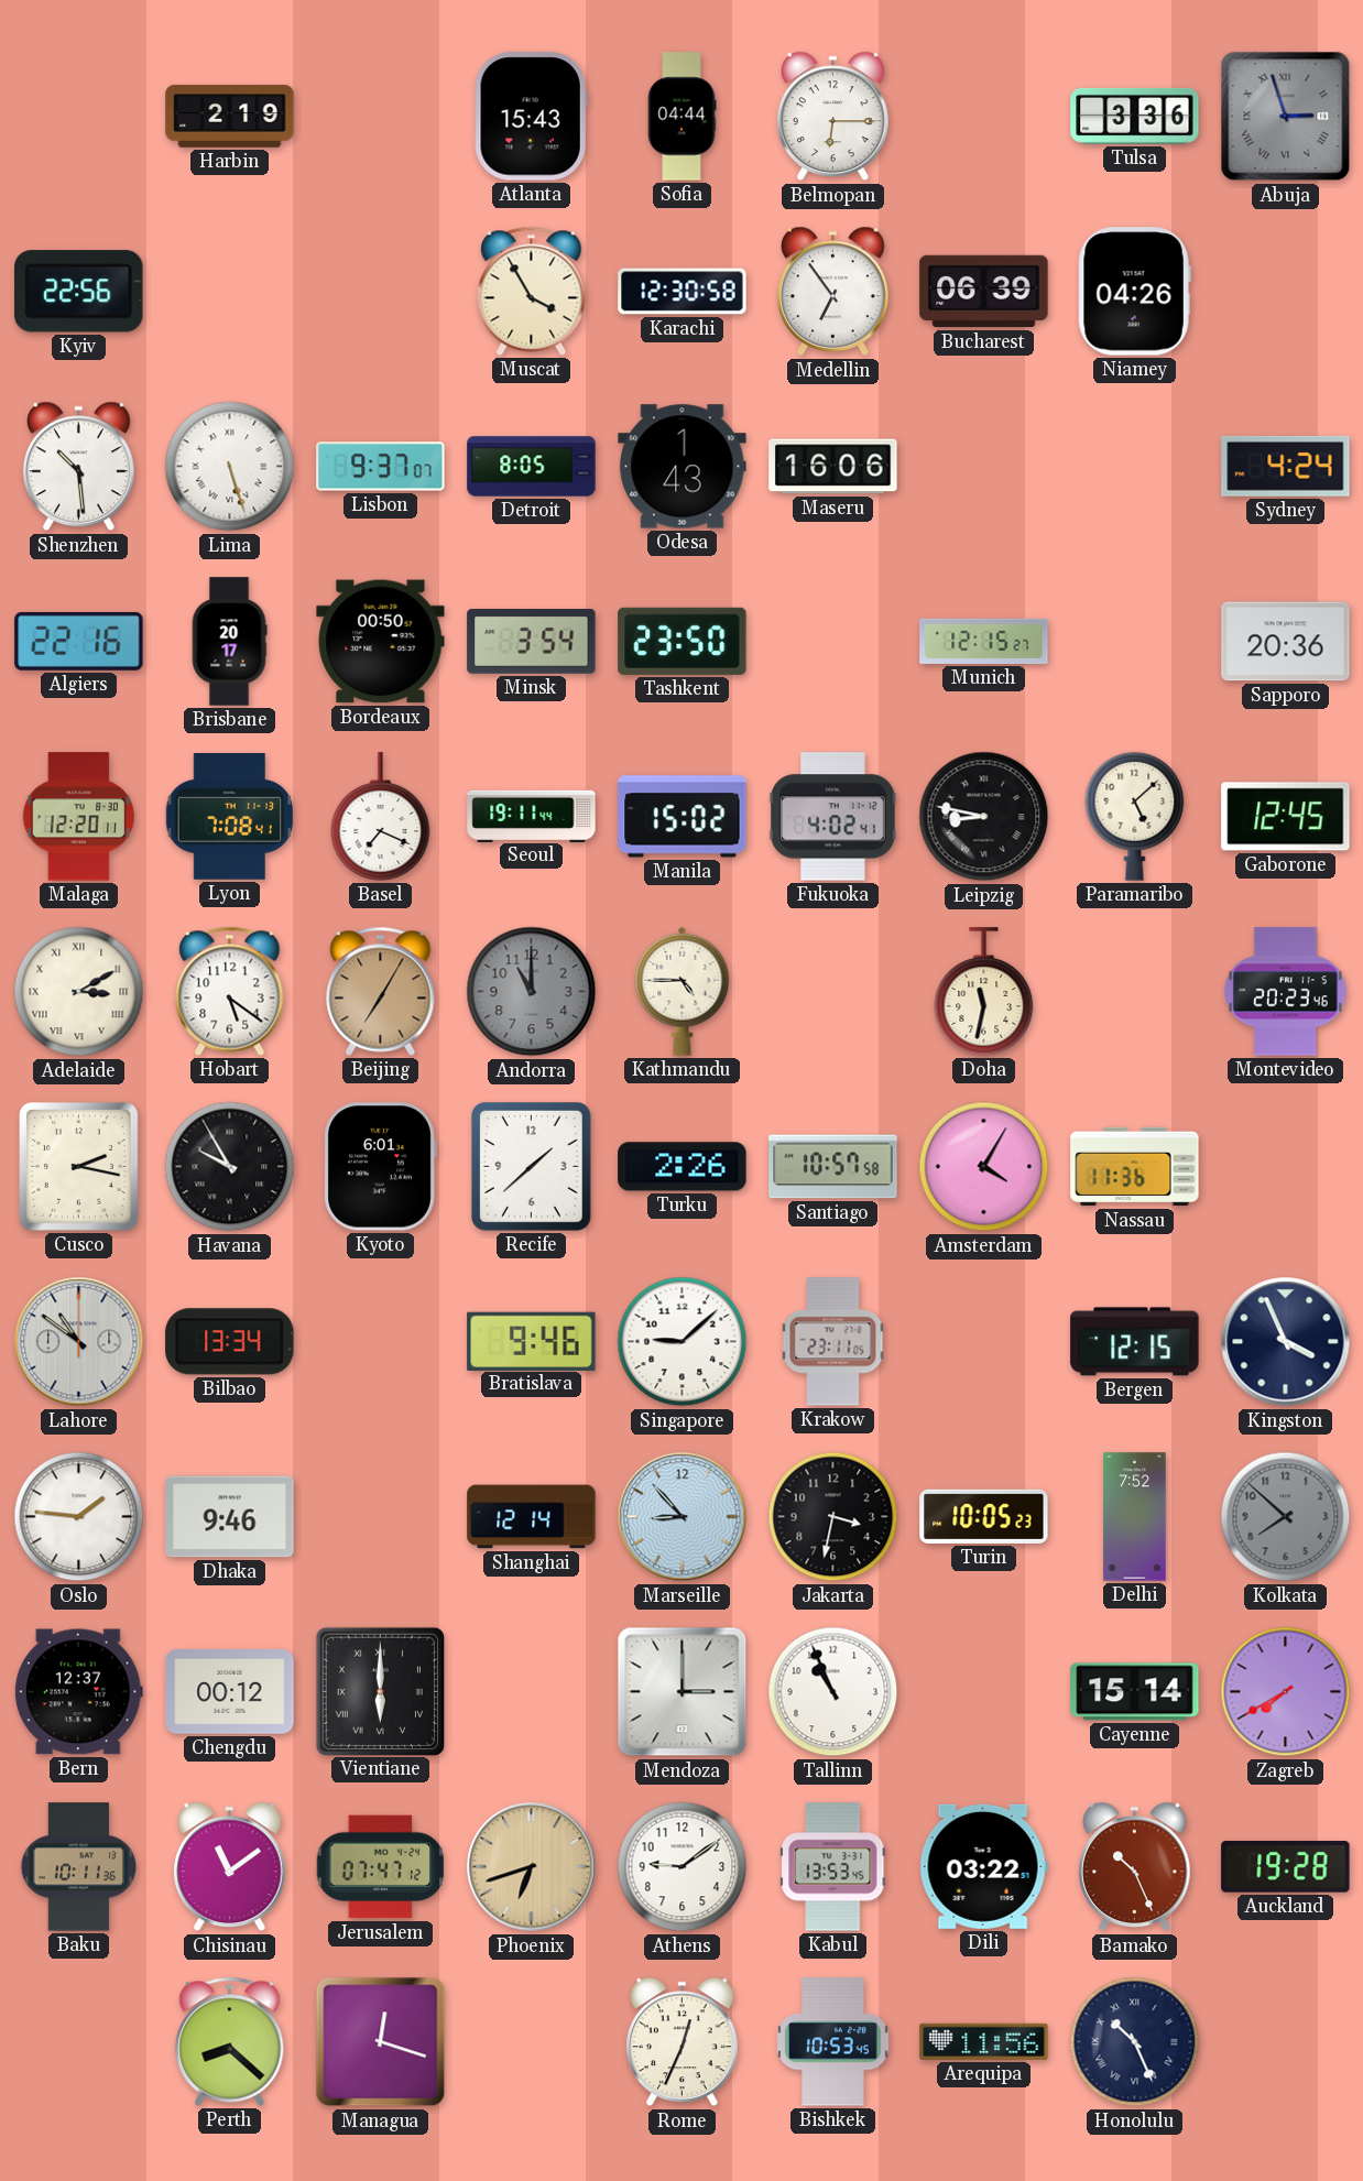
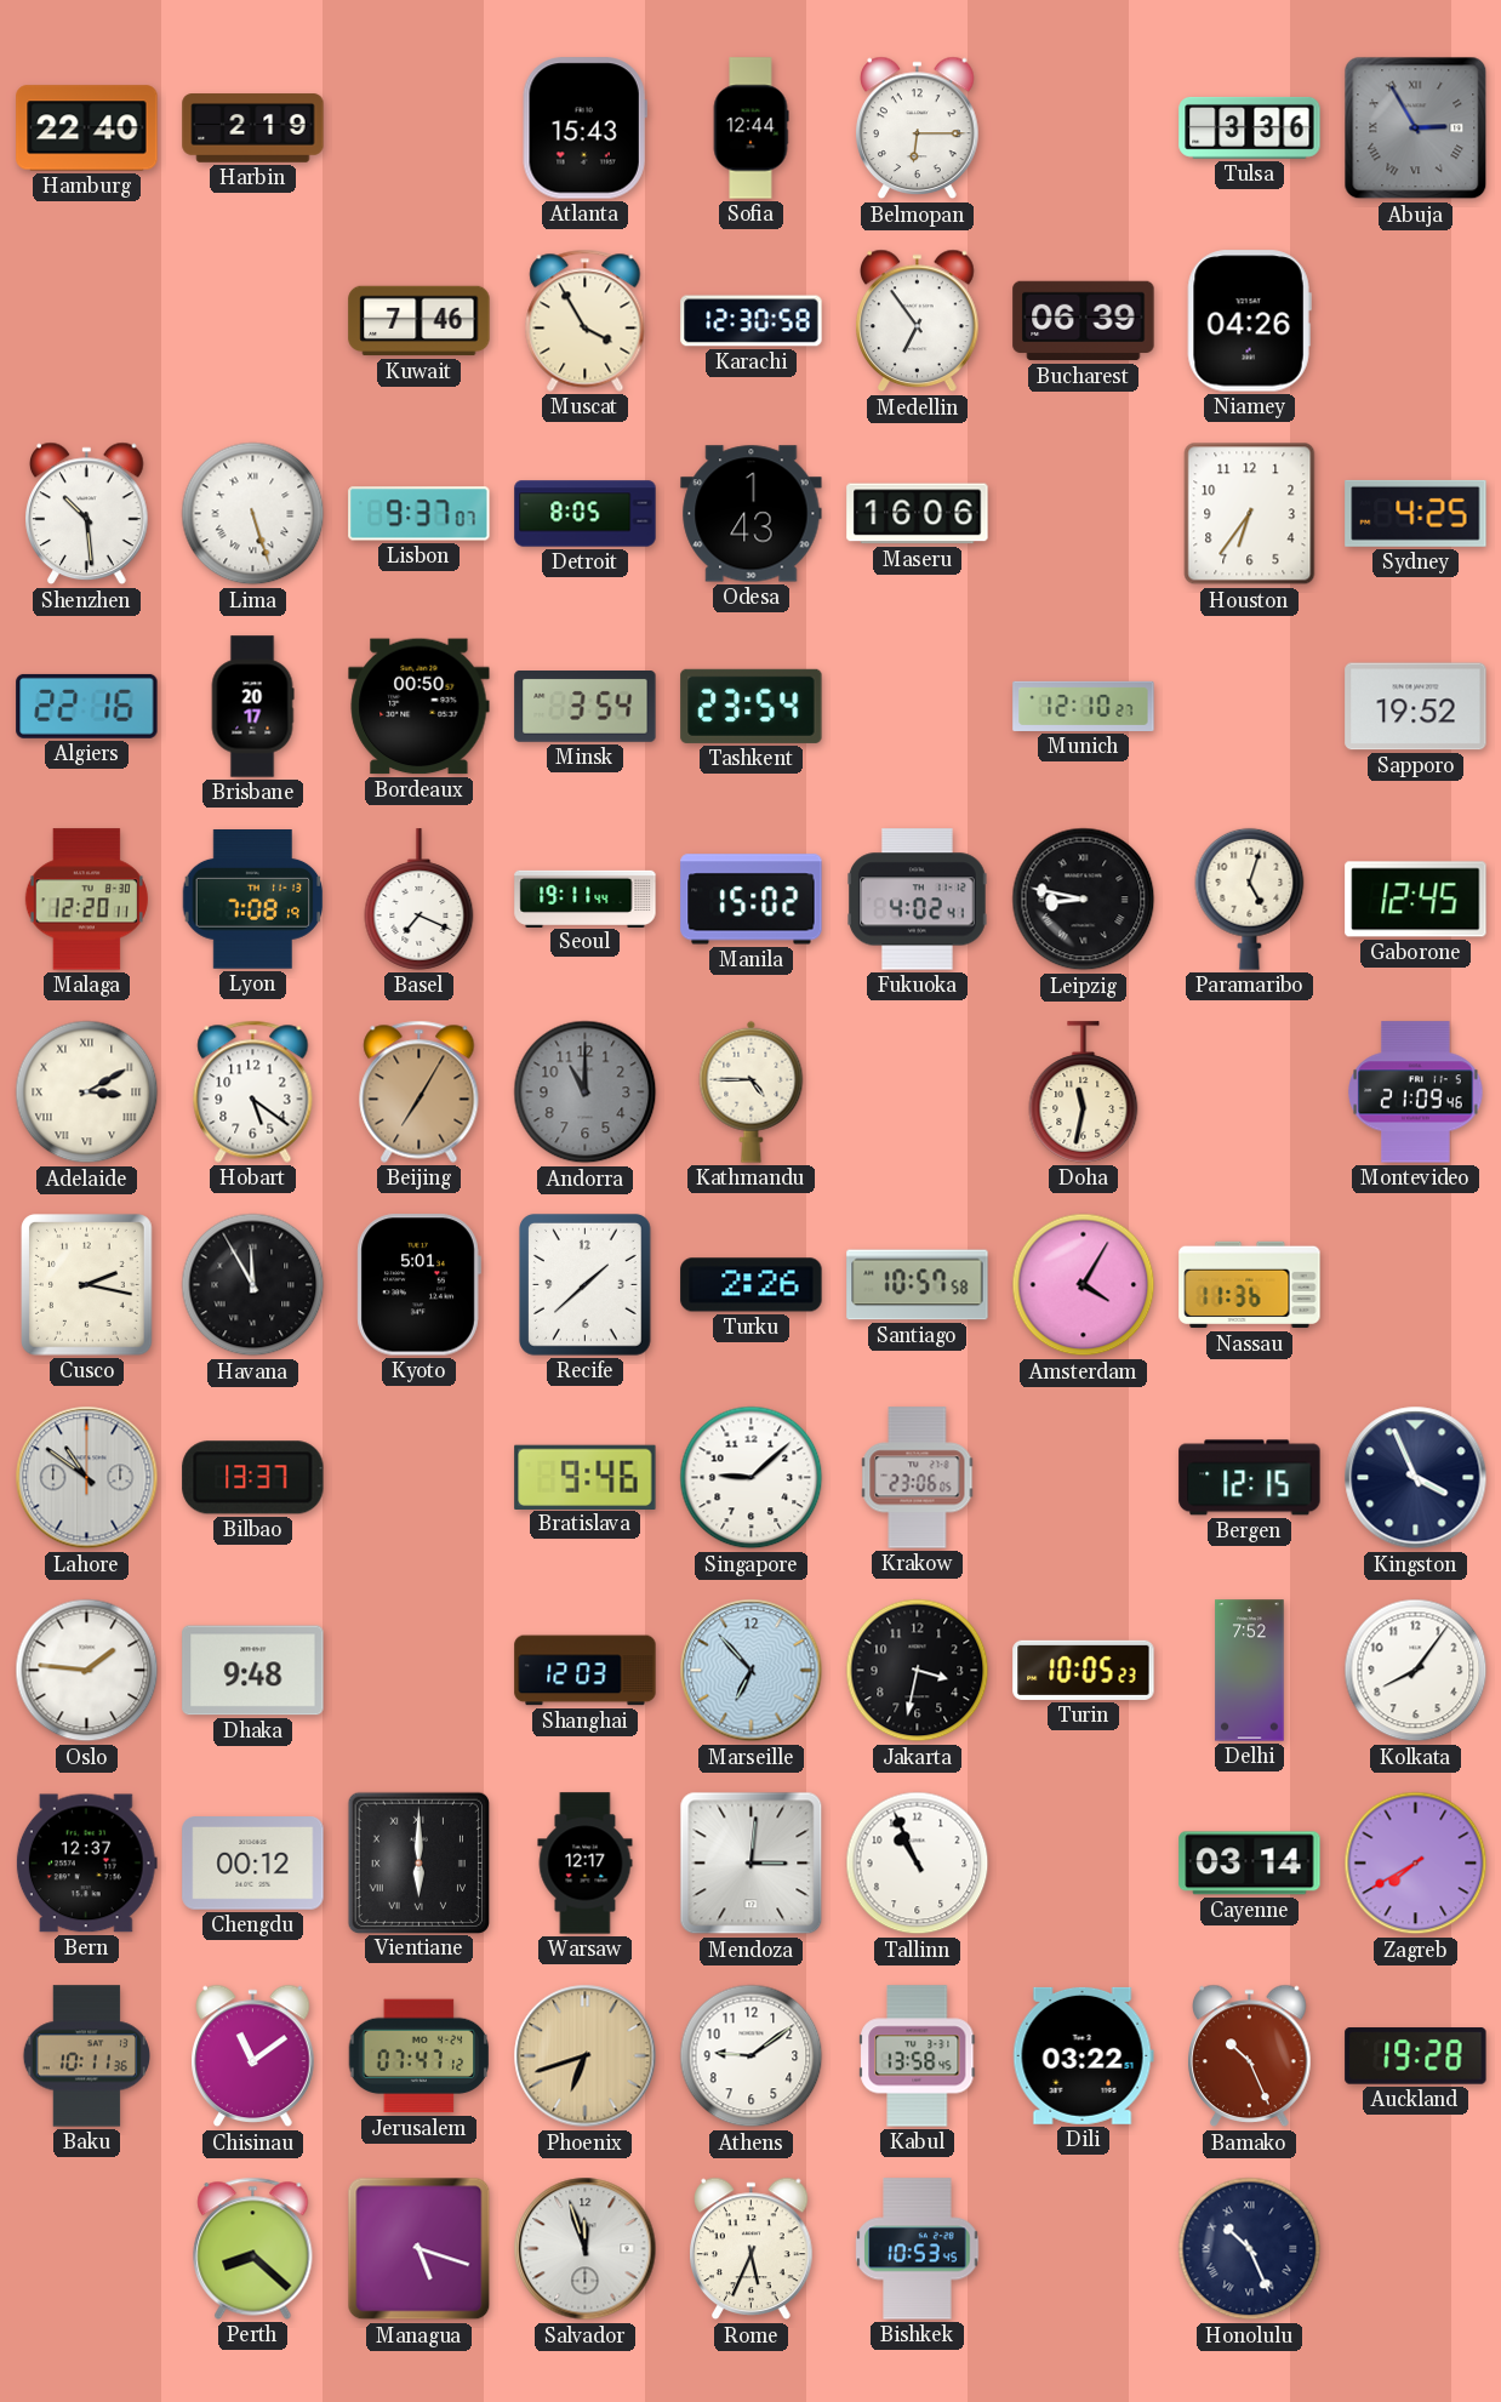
Hamburg: none -> 22:40 (87, 129)
Sofia: 04:44 -> 12:44 (750, 129)
Abuja: 2:57 -> 2:55 (1416, 129)
Kyiv: 22:56 -> none (79, 292)
Kuwait: none -> 7:46 (420, 321)
Houston: none -> 6:36 (1250, 514)
Sydney: 4:24 -> 4:25 (1416, 513)
Tashkent: 23:50 -> 23:54 (752, 706)
Munich: 12:15 -> 12:10 (1084, 706)
Sapporo: 20:36 -> 19:52 (1416, 707)
Lyon: 7:08:41 -> 7:08:19 (253, 900)
Paramaribo: 5:08 -> 5:03 (1250, 898)
Montevideo: 20:23 -> 21:09 (1416, 1092)
Havana: 9:55 -> 11:55 (253, 1285)
Kyoto: 6:01 -> 5:01 (418, 1285)
Bilbao: 13:34 -> 13:37 (253, 1478)
Krakow: 23:11 -> 23:06 (918, 1478)
Dhaka: 9:46 -> 9:48 (253, 1671)
Shanghai: 12:14 -> 12:03 (586, 1671)
Marseille: 8:53 -> 6:53 (752, 1671)
Kolkata: 7:52 -> 8:06 (1416, 1671)
Kolkata dial: grey -> white (1416, 1671)
Warsaw: none -> 12:17 (586, 1864)
Mendoza: 3:00 -> 3:01 (752, 1864)
Cayenne: 15:14 -> 03:14 (1250, 1864)
Kabul: 13:53 -> 13:58 (918, 2056)
Managua: 12:18 -> 5:18 (420, 2249)
Salvador: none -> 11:57 (586, 2249)
Rome: 12:34 -> 5:34 (752, 2249)
Arequipa: 11:56 -> none (984, 2041)
